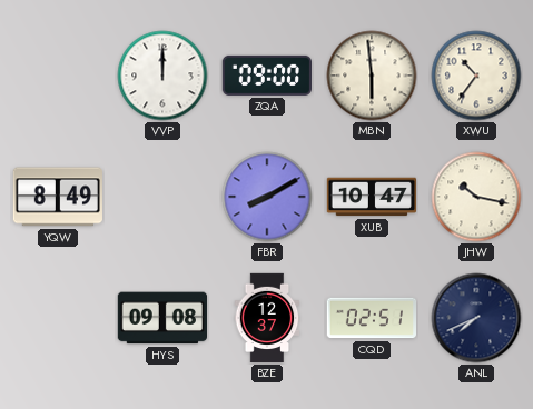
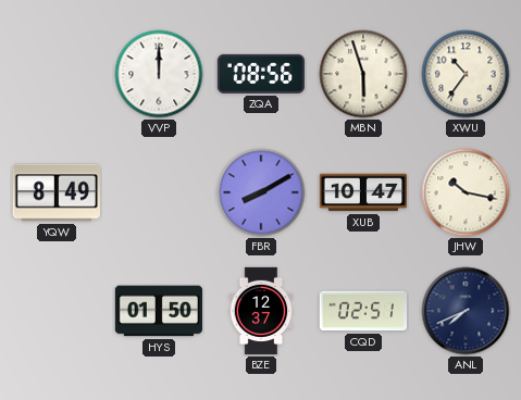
ZQA: 09:00 -> 08:56 (260, 74)
MBN: 5:59 -> 5:57 (363, 74)
HYS: 09:08 -> 01:50 (158, 311)
